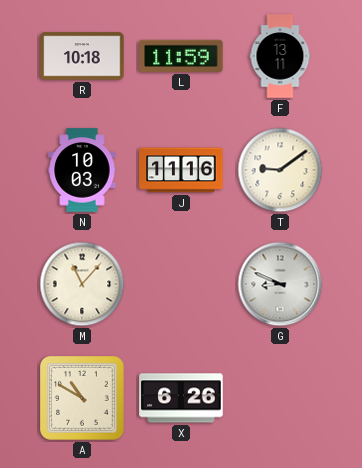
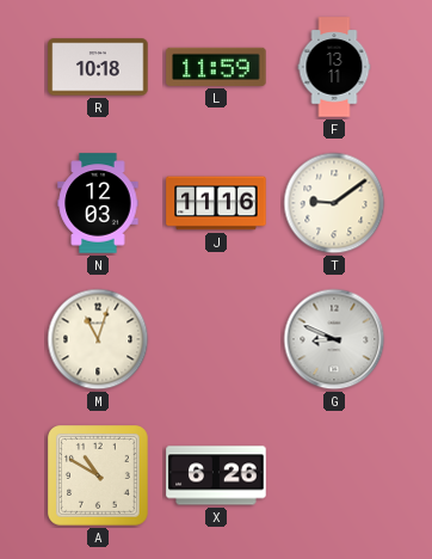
N: 10:03 -> 12:03 (98, 203)
M: 11:07 -> 11:03 (98, 339)
